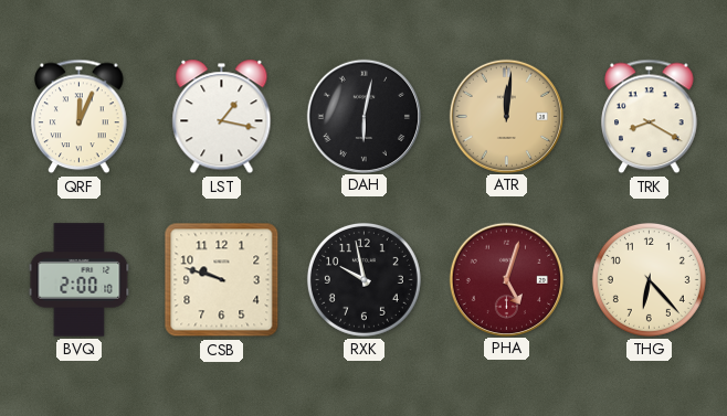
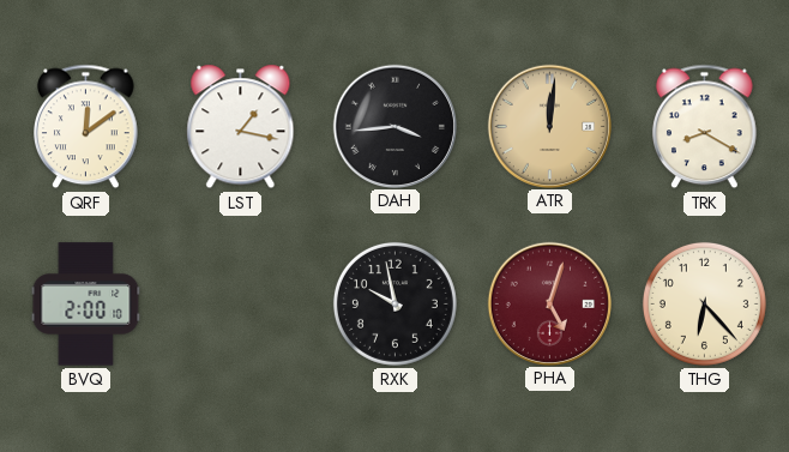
QRF: 12:04 -> 12:09 (86, 127)
DAH: 6:02 -> 3:44 (394, 126)
CSB: 9:48 -> none (222, 280)
